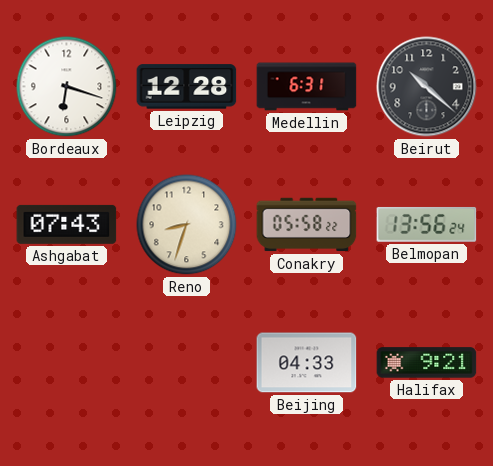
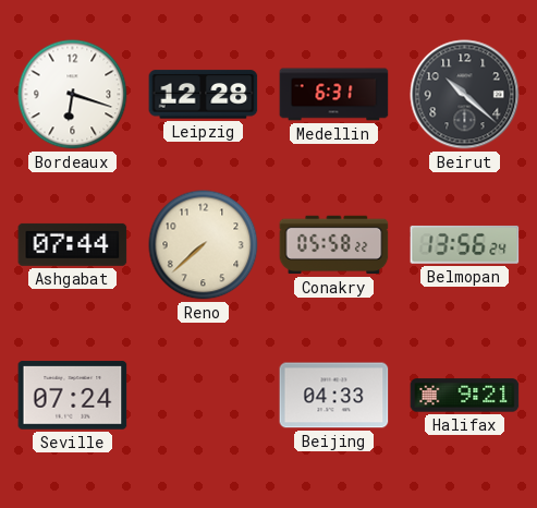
Ashgabat: 07:43 -> 07:44 (73, 244)
Reno: 8:33 -> 7:38 (204, 245)
Seville: none -> 07:24 (73, 396)
